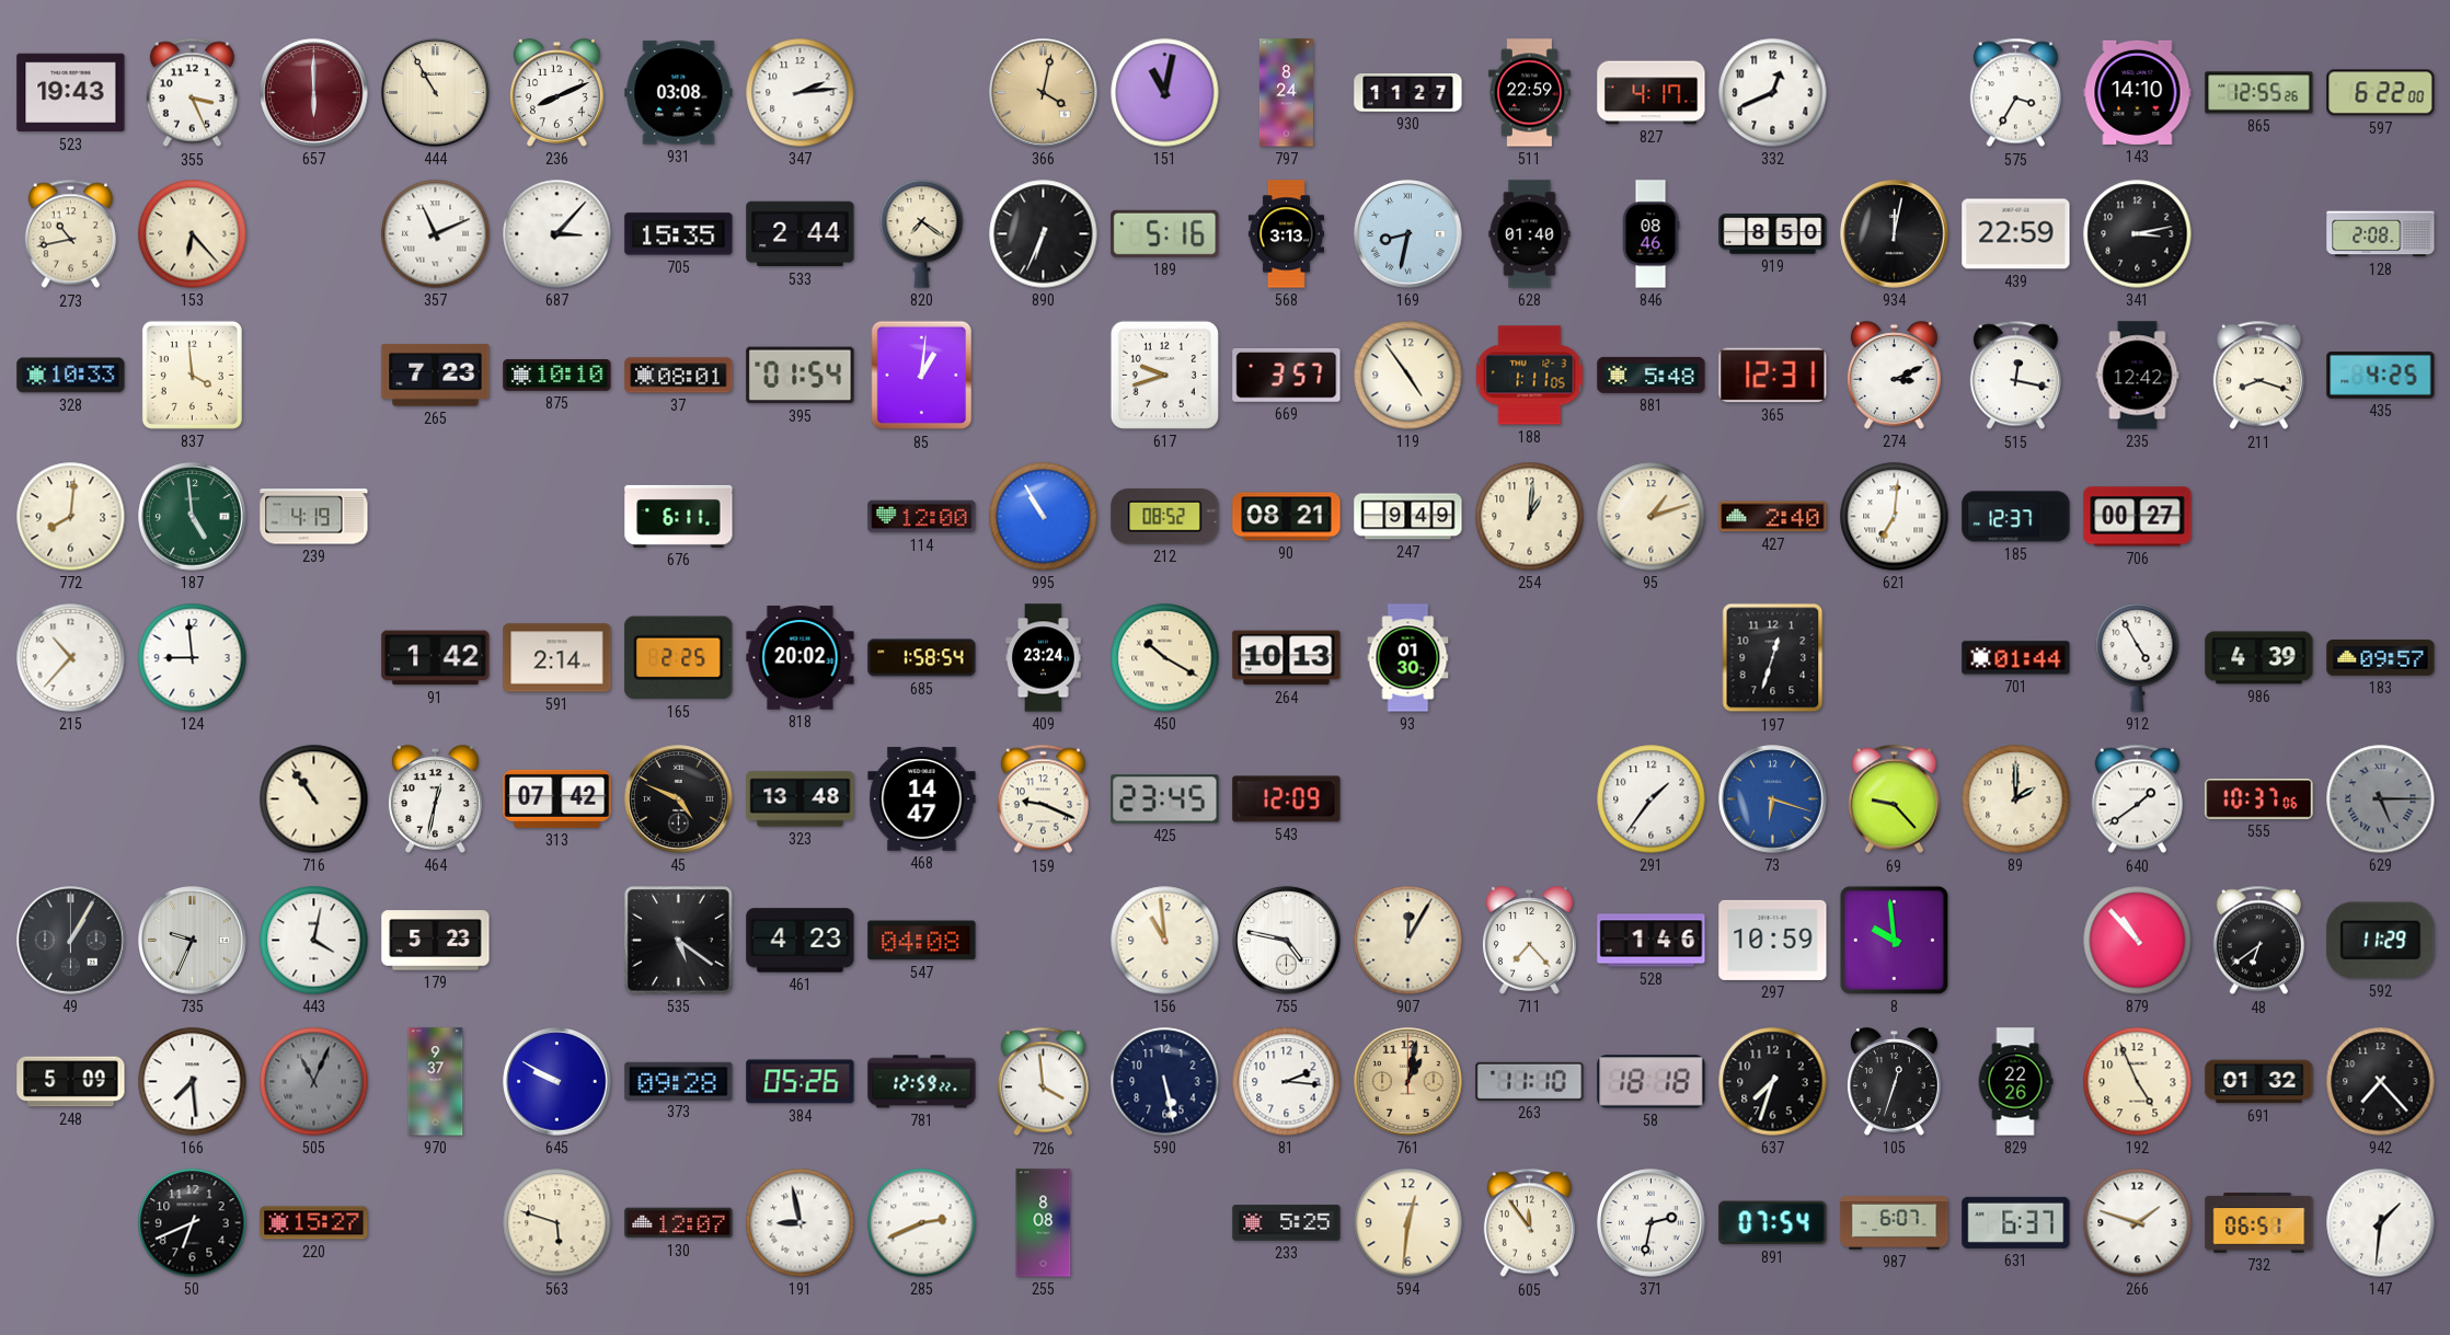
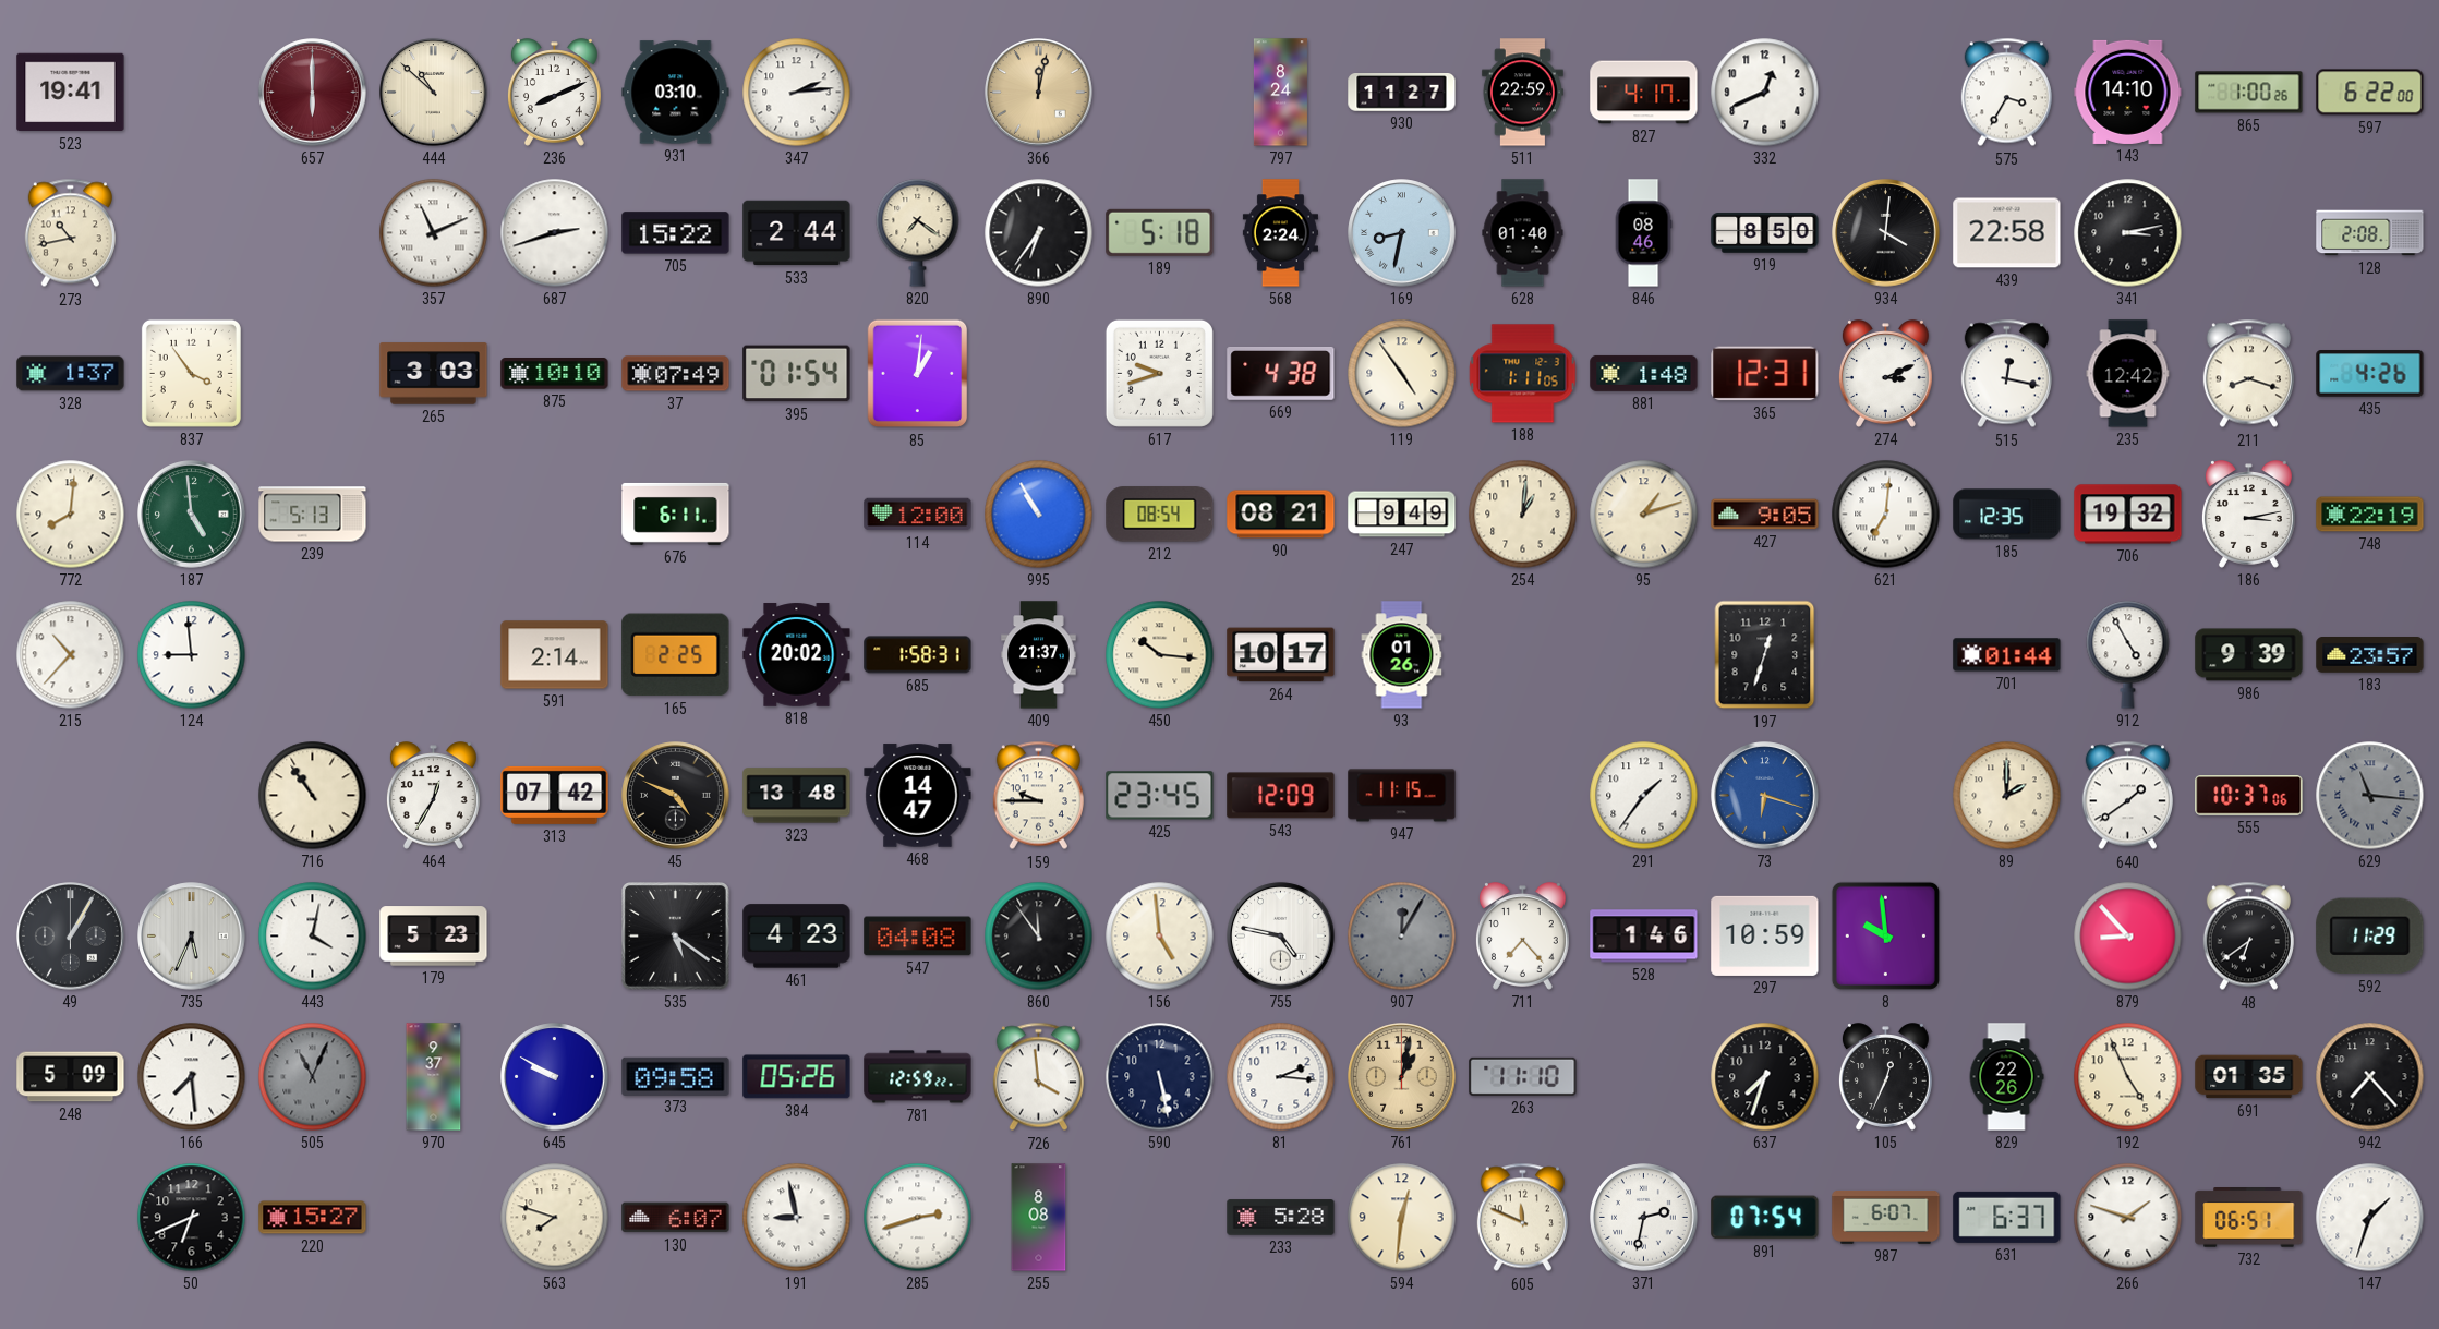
523: 19:43 -> 19:41 (71, 93)
355: 3:26 -> none (192, 93)
444: 10:55 -> 10:52 (434, 93)
931: 03:08 -> 03:10 (676, 93)
366: 4:02 -> 12:02 (1039, 93)
151: 11:02 -> none (1165, 93)
865: 12:55 -> 1:00 (2249, 93)
153: 6:23 -> none (193, 234)
687: 3:07 -> 2:42 (555, 233)
705: 15:35 -> 15:22 (676, 233)
890: 6:34 -> 6:36 (1039, 233)
189: 5:16 -> 5:18 (1160, 232)
568: 3:13 -> 2:24 (1280, 233)
934: 12:02 -> 4:01 (1886, 233)
439: 22:59 -> 22:58 (2007, 233)
328: 10:33 -> 1:37 (71, 374)
837: 3:59 -> 3:54 (191, 373)
265: 7:23 -> 3:03 (434, 374)
37: 08:01 -> 07:49 (676, 374)
669: 3:57 -> 4:38 (1281, 374)
881: 5:48 -> 1:48 (1644, 373)
435: 4:25 -> 4:26 (2370, 374)
239: 4:19 -> 5:13 (313, 515)
212: 08:52 -> 08:54 (1160, 515)
427: 2:40 -> 9:05 (1765, 515)
185: 12:37 -> 12:35 (2007, 515)
706: 00:27 -> 19:32 (2128, 515)
186: none -> 3:13 (2248, 515)
748: none -> 22:19 (2370, 515)
91: 1:42 -> none (436, 658)
685: 1:58:54 -> 1:58:31 (918, 655)
409: 23:24 -> 21:37 (1039, 655)
450: 10:20 -> 10:16 (1160, 655)
264: 10:13 -> 10:17 (1281, 655)
93: 01:30 -> 01:26 (1402, 655)
986: 4:39 -> 9:39 (2249, 655)
183: 09:57 -> 23:57 (2370, 655)
464: 12:32 -> 12:35 (433, 796)
159: 9:19 -> 9:45 (1038, 796)
947: none -> 11:15 (1402, 796)
69: 9:23 -> none (1894, 799)
629: 5:15 -> 11:16 (2370, 796)
735: 9:34 -> 5:34 (192, 937)
860: none -> 11:54 (1039, 937)
156: 10:59 -> 4:59 (1160, 937)
907 dial: cream -> grey (1402, 937)
879: 10:53 -> 8:53 (2128, 937)
373: 09:28 -> 09:58 (676, 1076)
58: 18:18 -> none (1652, 1082)
105: 12:33 -> 12:34 (1885, 1077)
691: 01:32 -> 01:35 (2249, 1077)
563: 5:48 -> 7:48 (555, 1218)
130: 12:07 -> 6:07 (676, 1218)
285: 2:41 -> 2:42 (918, 1218)
233: 5:25 -> 5:28 (1281, 1218)
605: 11:54 -> 11:49 (1522, 1218)
147: 1:31 -> 1:33 (2370, 1218)
